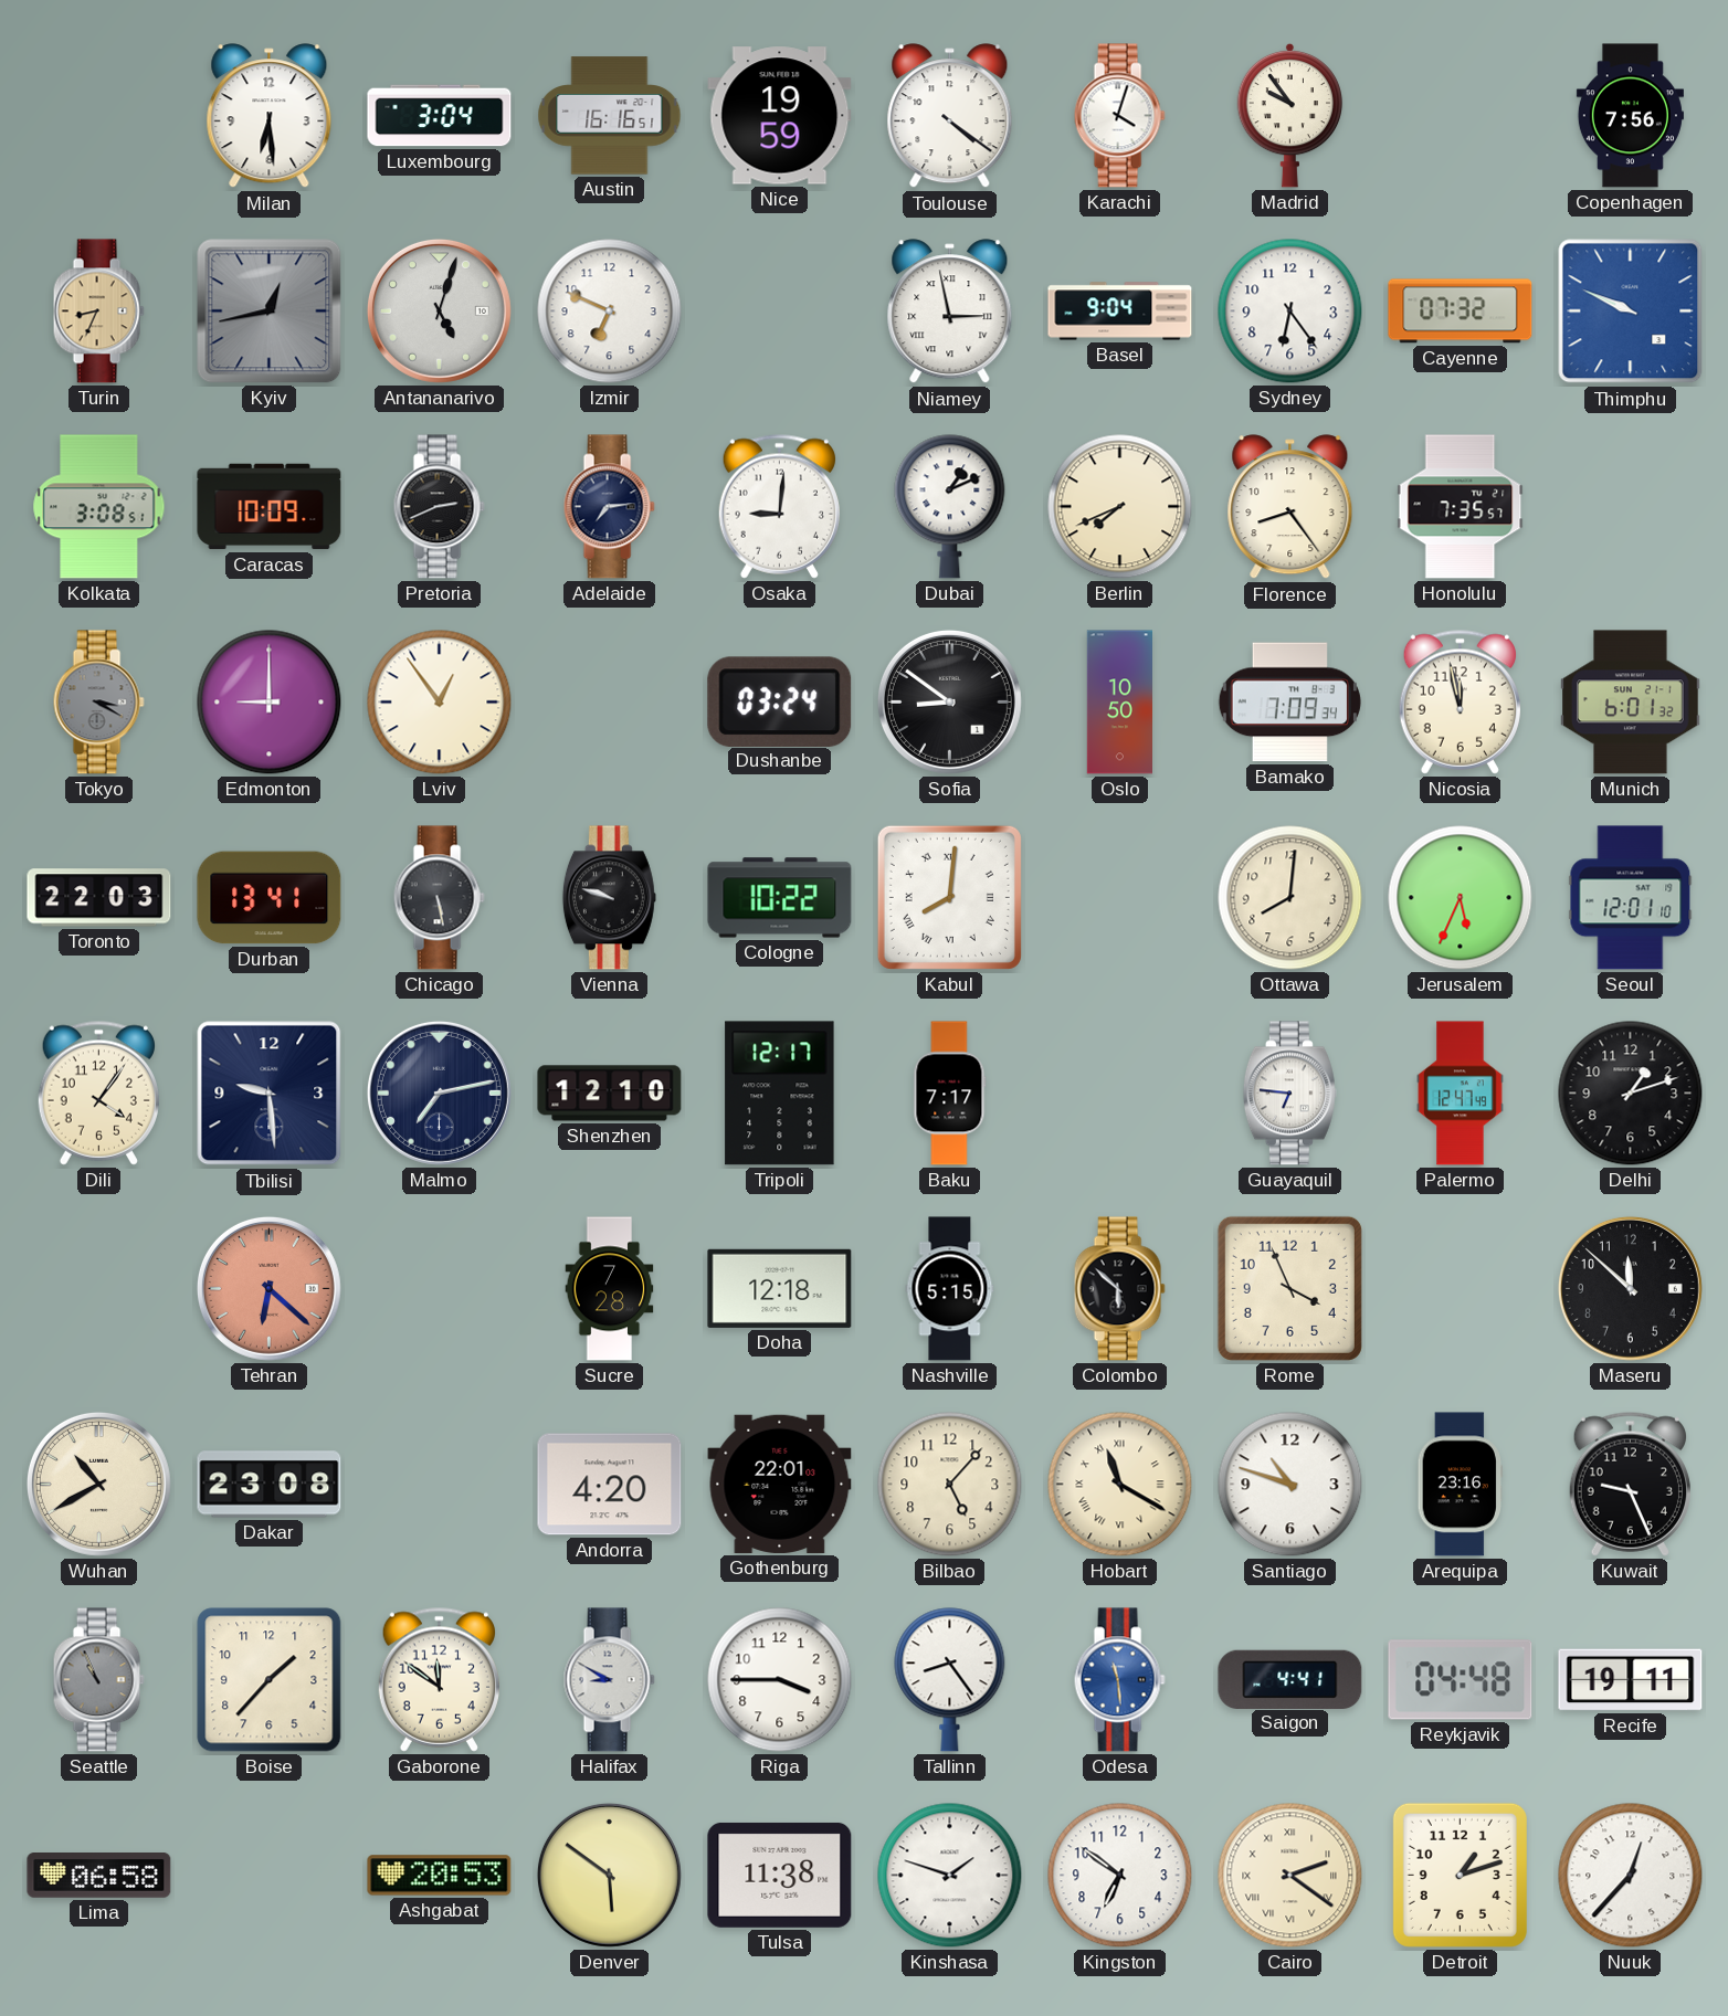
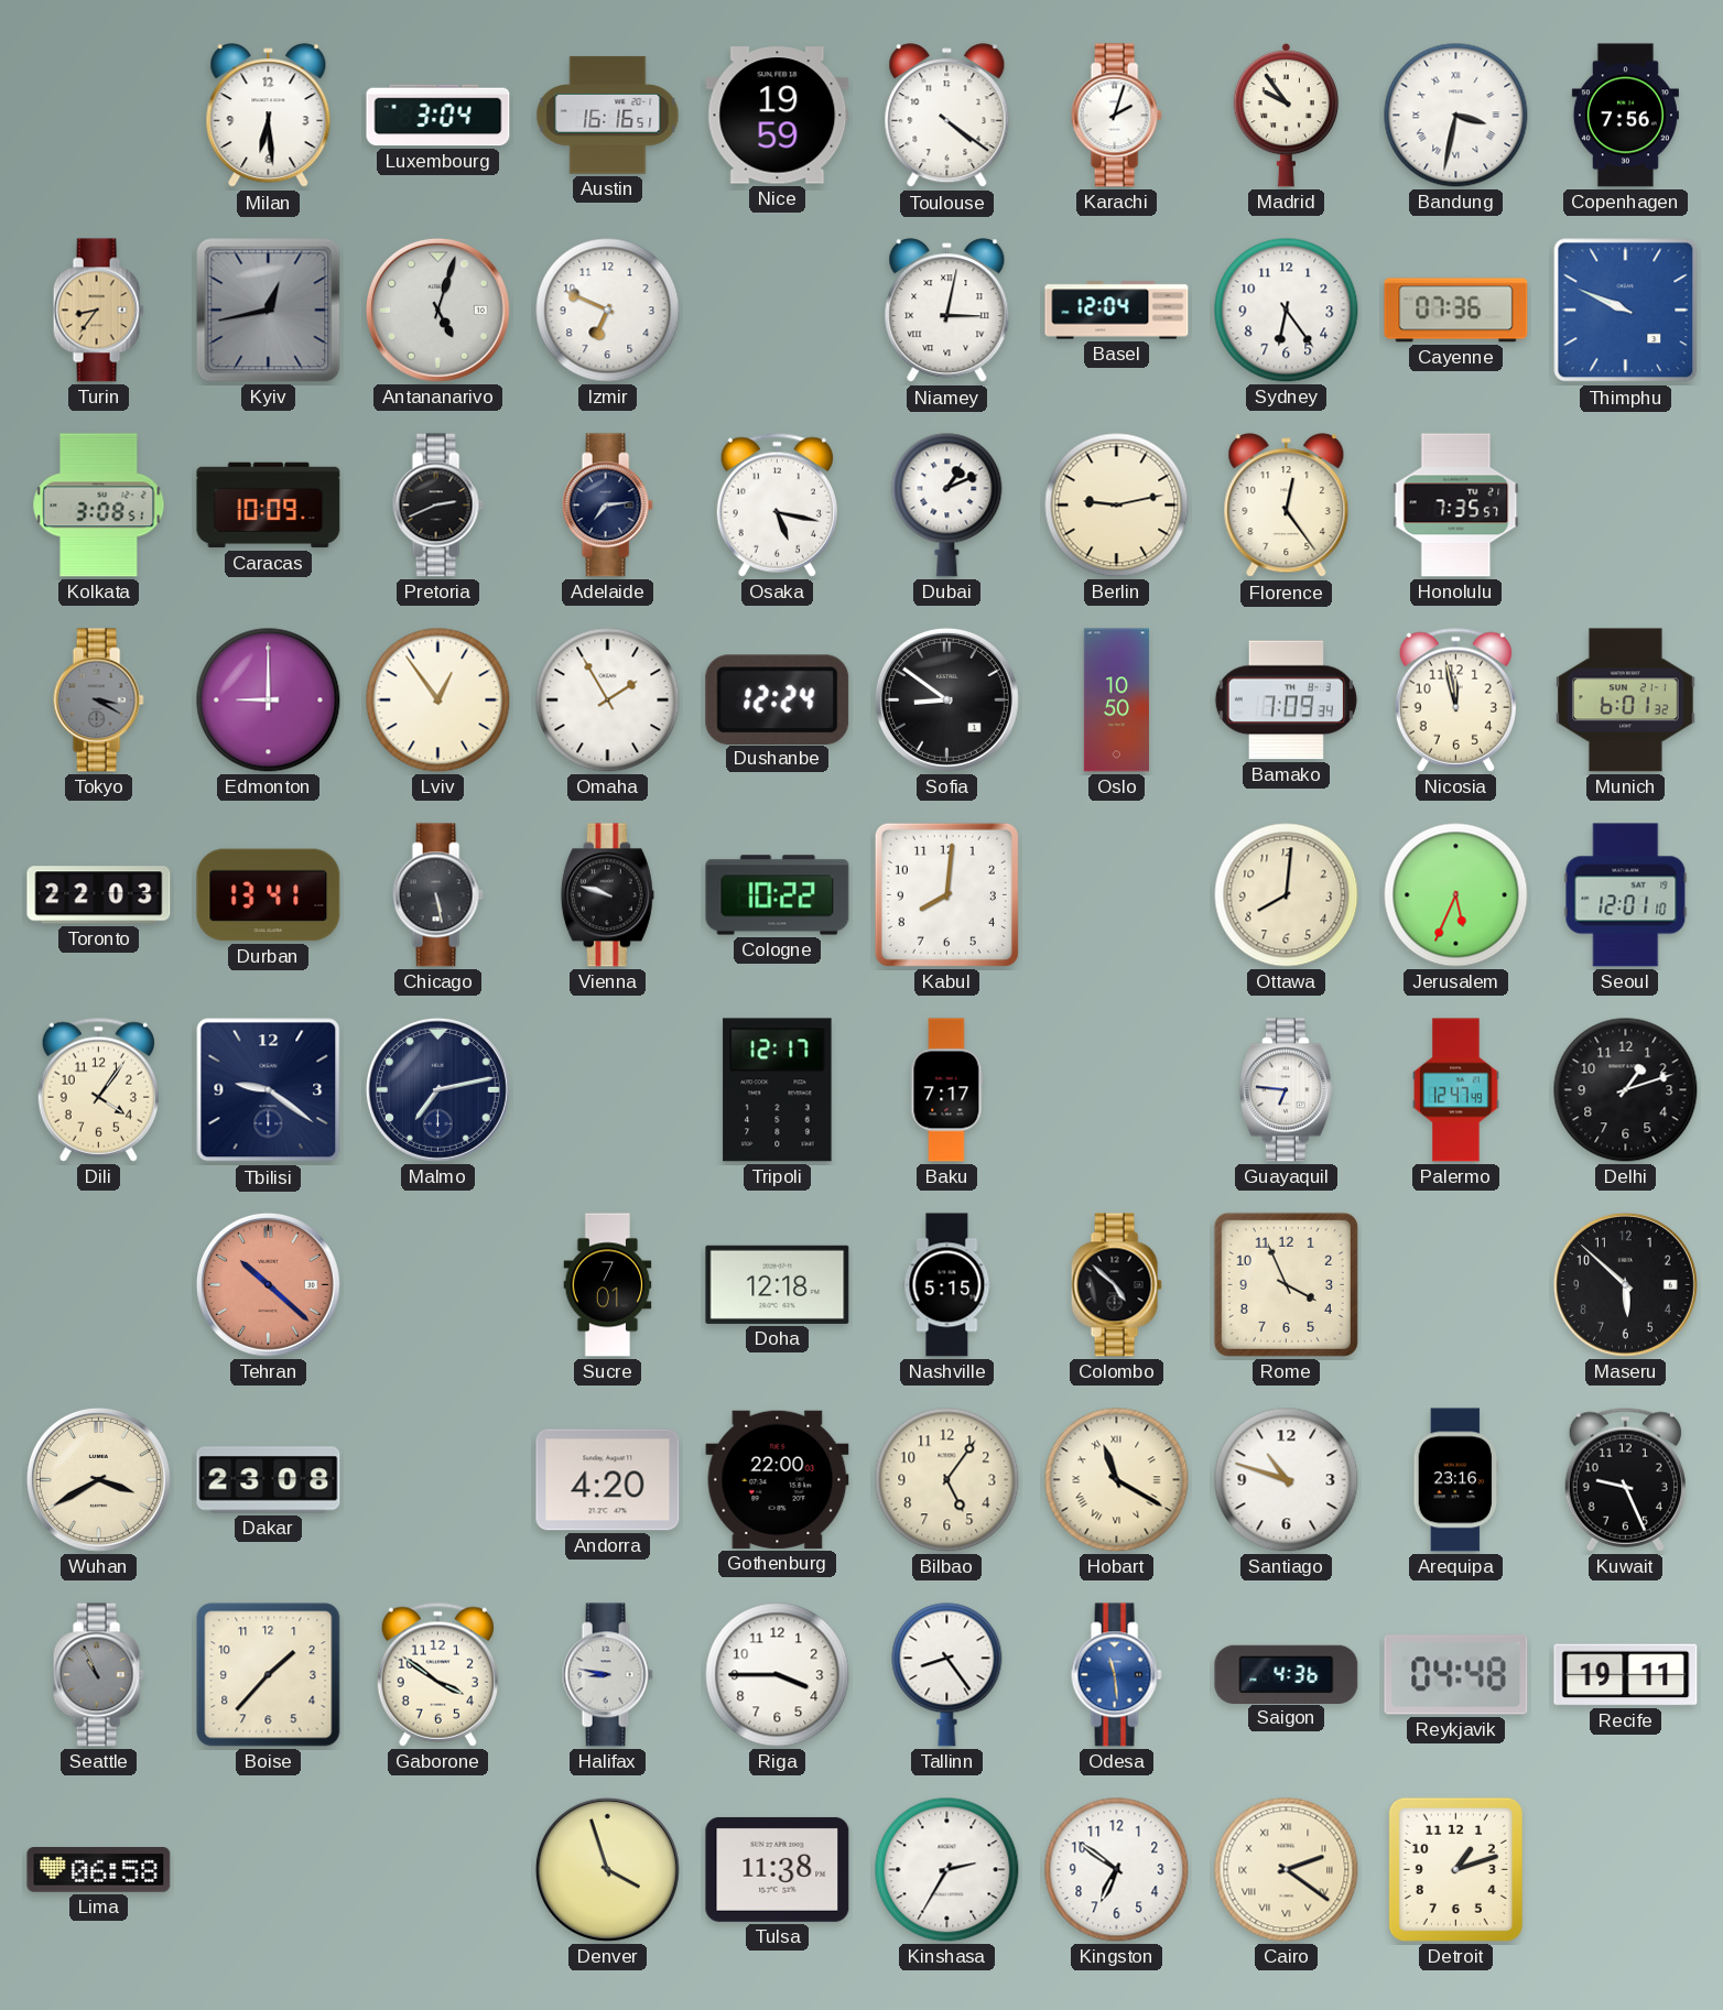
Karachi: 4:03 -> 2:03 (1116, 116)
Bandung: none -> 3:32 (1456, 116)
Turin: 8:34 -> 8:36 (98, 311)
Niamey: 2:58 -> 3:02 (947, 311)
Basel: 9:04 -> 12:04 (1117, 311)
Cayenne: 07:32 -> 07:36 (1456, 311)
Osaka: 9:01 -> 5:17 (777, 504)
Berlin: 7:41 -> 9:13 (1117, 506)
Florence: 8:24 -> 12:24 (1287, 506)
Omaha: none -> 1:55 (608, 700)
Dushanbe: 03:24 -> 12:24 (778, 699)
Kabul numerals: Roman -> Arabic (946, 894)
Tbilisi: 9:29 -> 9:21 (269, 1090)
Shenzhen: 12:10 -> none (610, 1094)
Tehran: 6:22 -> 10:22 (268, 1284)
Sucre: 7:28 -> 7:01 (608, 1285)
Colombo: 5:52 -> 4:52 (1116, 1285)
Maseru: 11:52 -> 5:52 (1625, 1284)
Wuhan: 10:40 -> 3:40 (98, 1479)
Gothenburg: 22:01 -> 22:00 (778, 1479)
Bilbao: 5:07 -> 5:06 (947, 1480)
Gaborone: 11:51 -> 3:51 (437, 1674)
Halifax: 8:50 -> 8:47 (607, 1675)
Saigon: 4:41 -> 4:36 (1287, 1674)
Ashgabat: 20:53 -> none (440, 1876)
Denver: 5:51 -> 3:57 (607, 1869)
Kinshasa: 1:48 -> 2:35 (947, 1870)
Nuuk: 12:37 -> none (1631, 1876)
